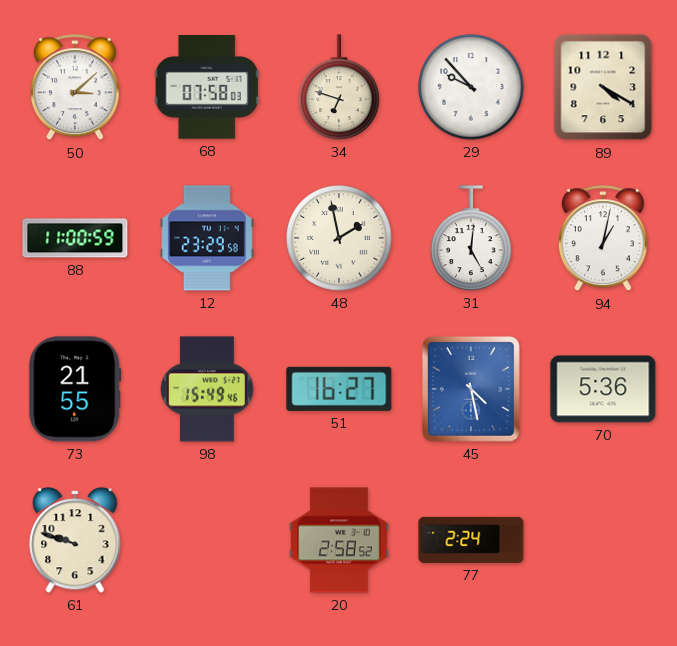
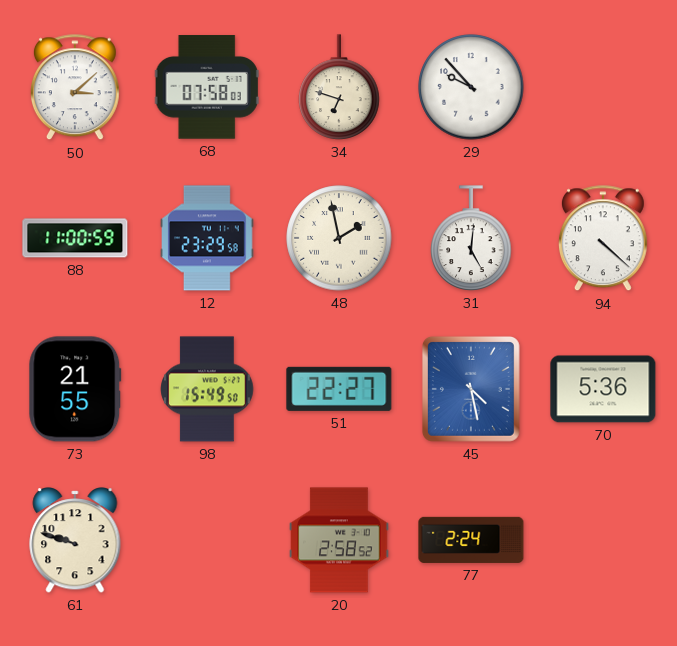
89: 4:20 -> none (603, 87)
94: 1:02 -> 4:22 (603, 239)
98: 15:49:46 -> 15:49:50 (207, 389)
51: 16:27 -> 22:27 (339, 389)
